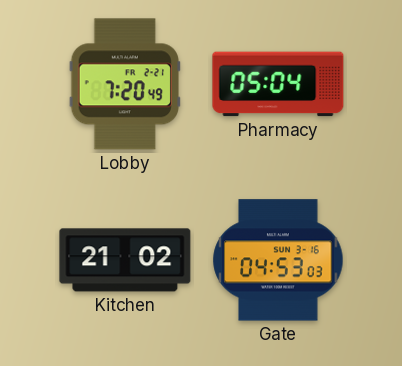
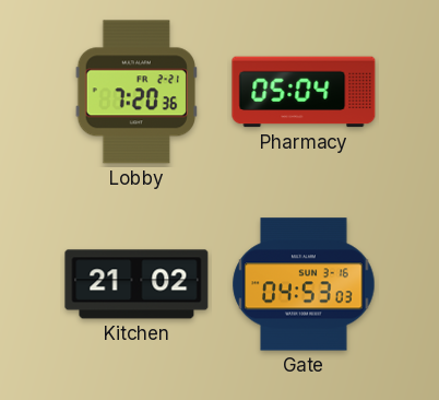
Lobby: 7:20:49 -> 7:20:36 (137, 92)
